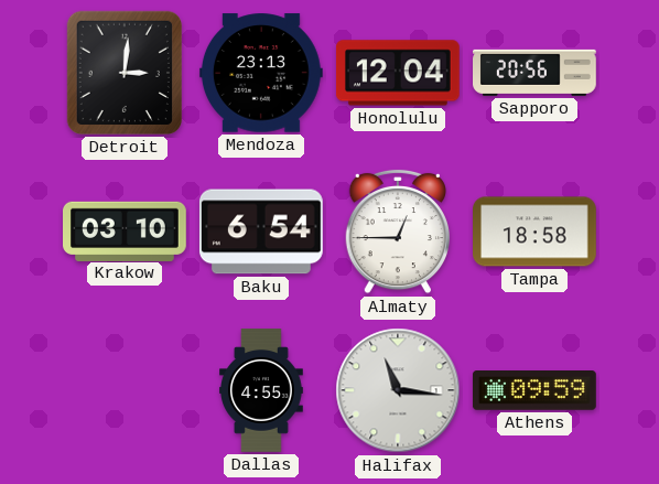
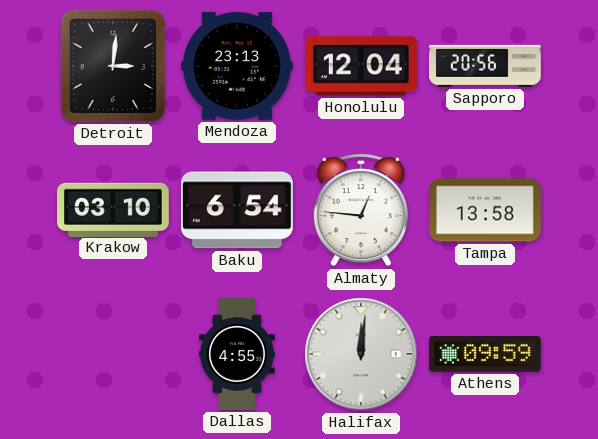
Almaty: 12:45 -> 12:46 (360, 210)
Tampa: 18:58 -> 13:58 (486, 210)
Halifax: 11:16 -> 12:01 (361, 354)
